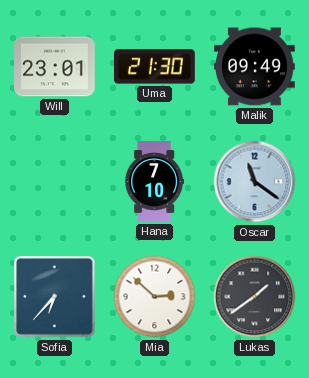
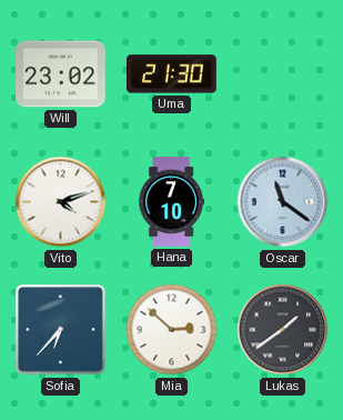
Will: 23:01 -> 23:02 (61, 74)
Malik: 09:49 -> none (255, 67)
Vito: none -> 4:12 (61, 202)
